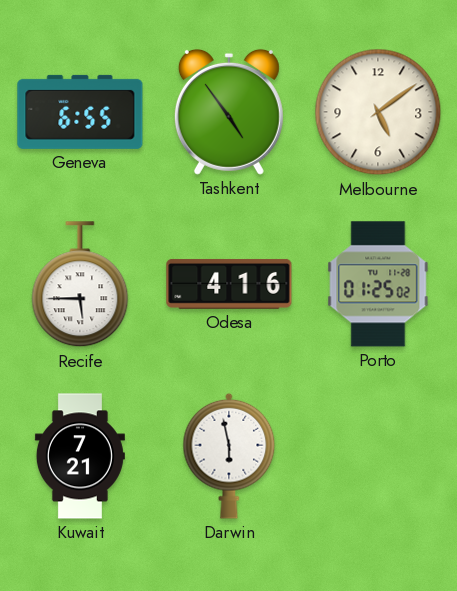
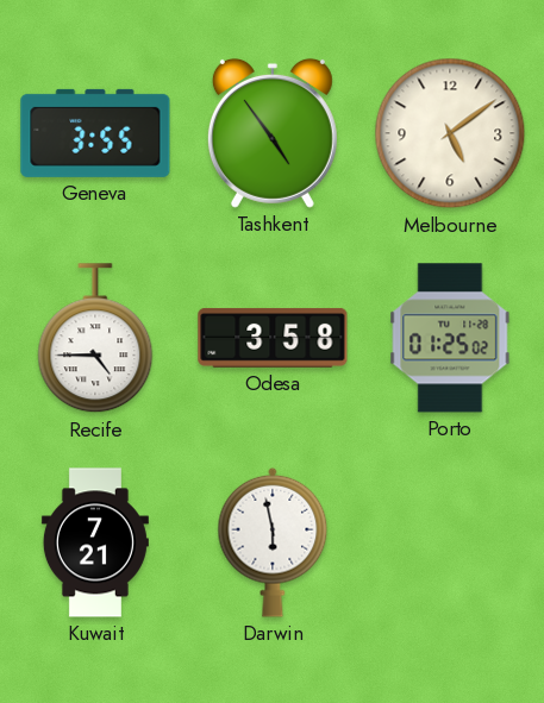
Geneva: 6:55 -> 3:55 (95, 133)
Recife: 5:45 -> 4:45 (95, 339)
Odesa: 4:16 -> 3:58 (273, 338)
